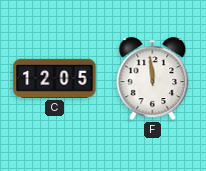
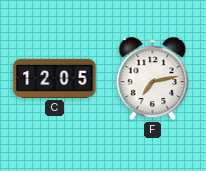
F: 11:59 -> 7:13 (153, 79)
